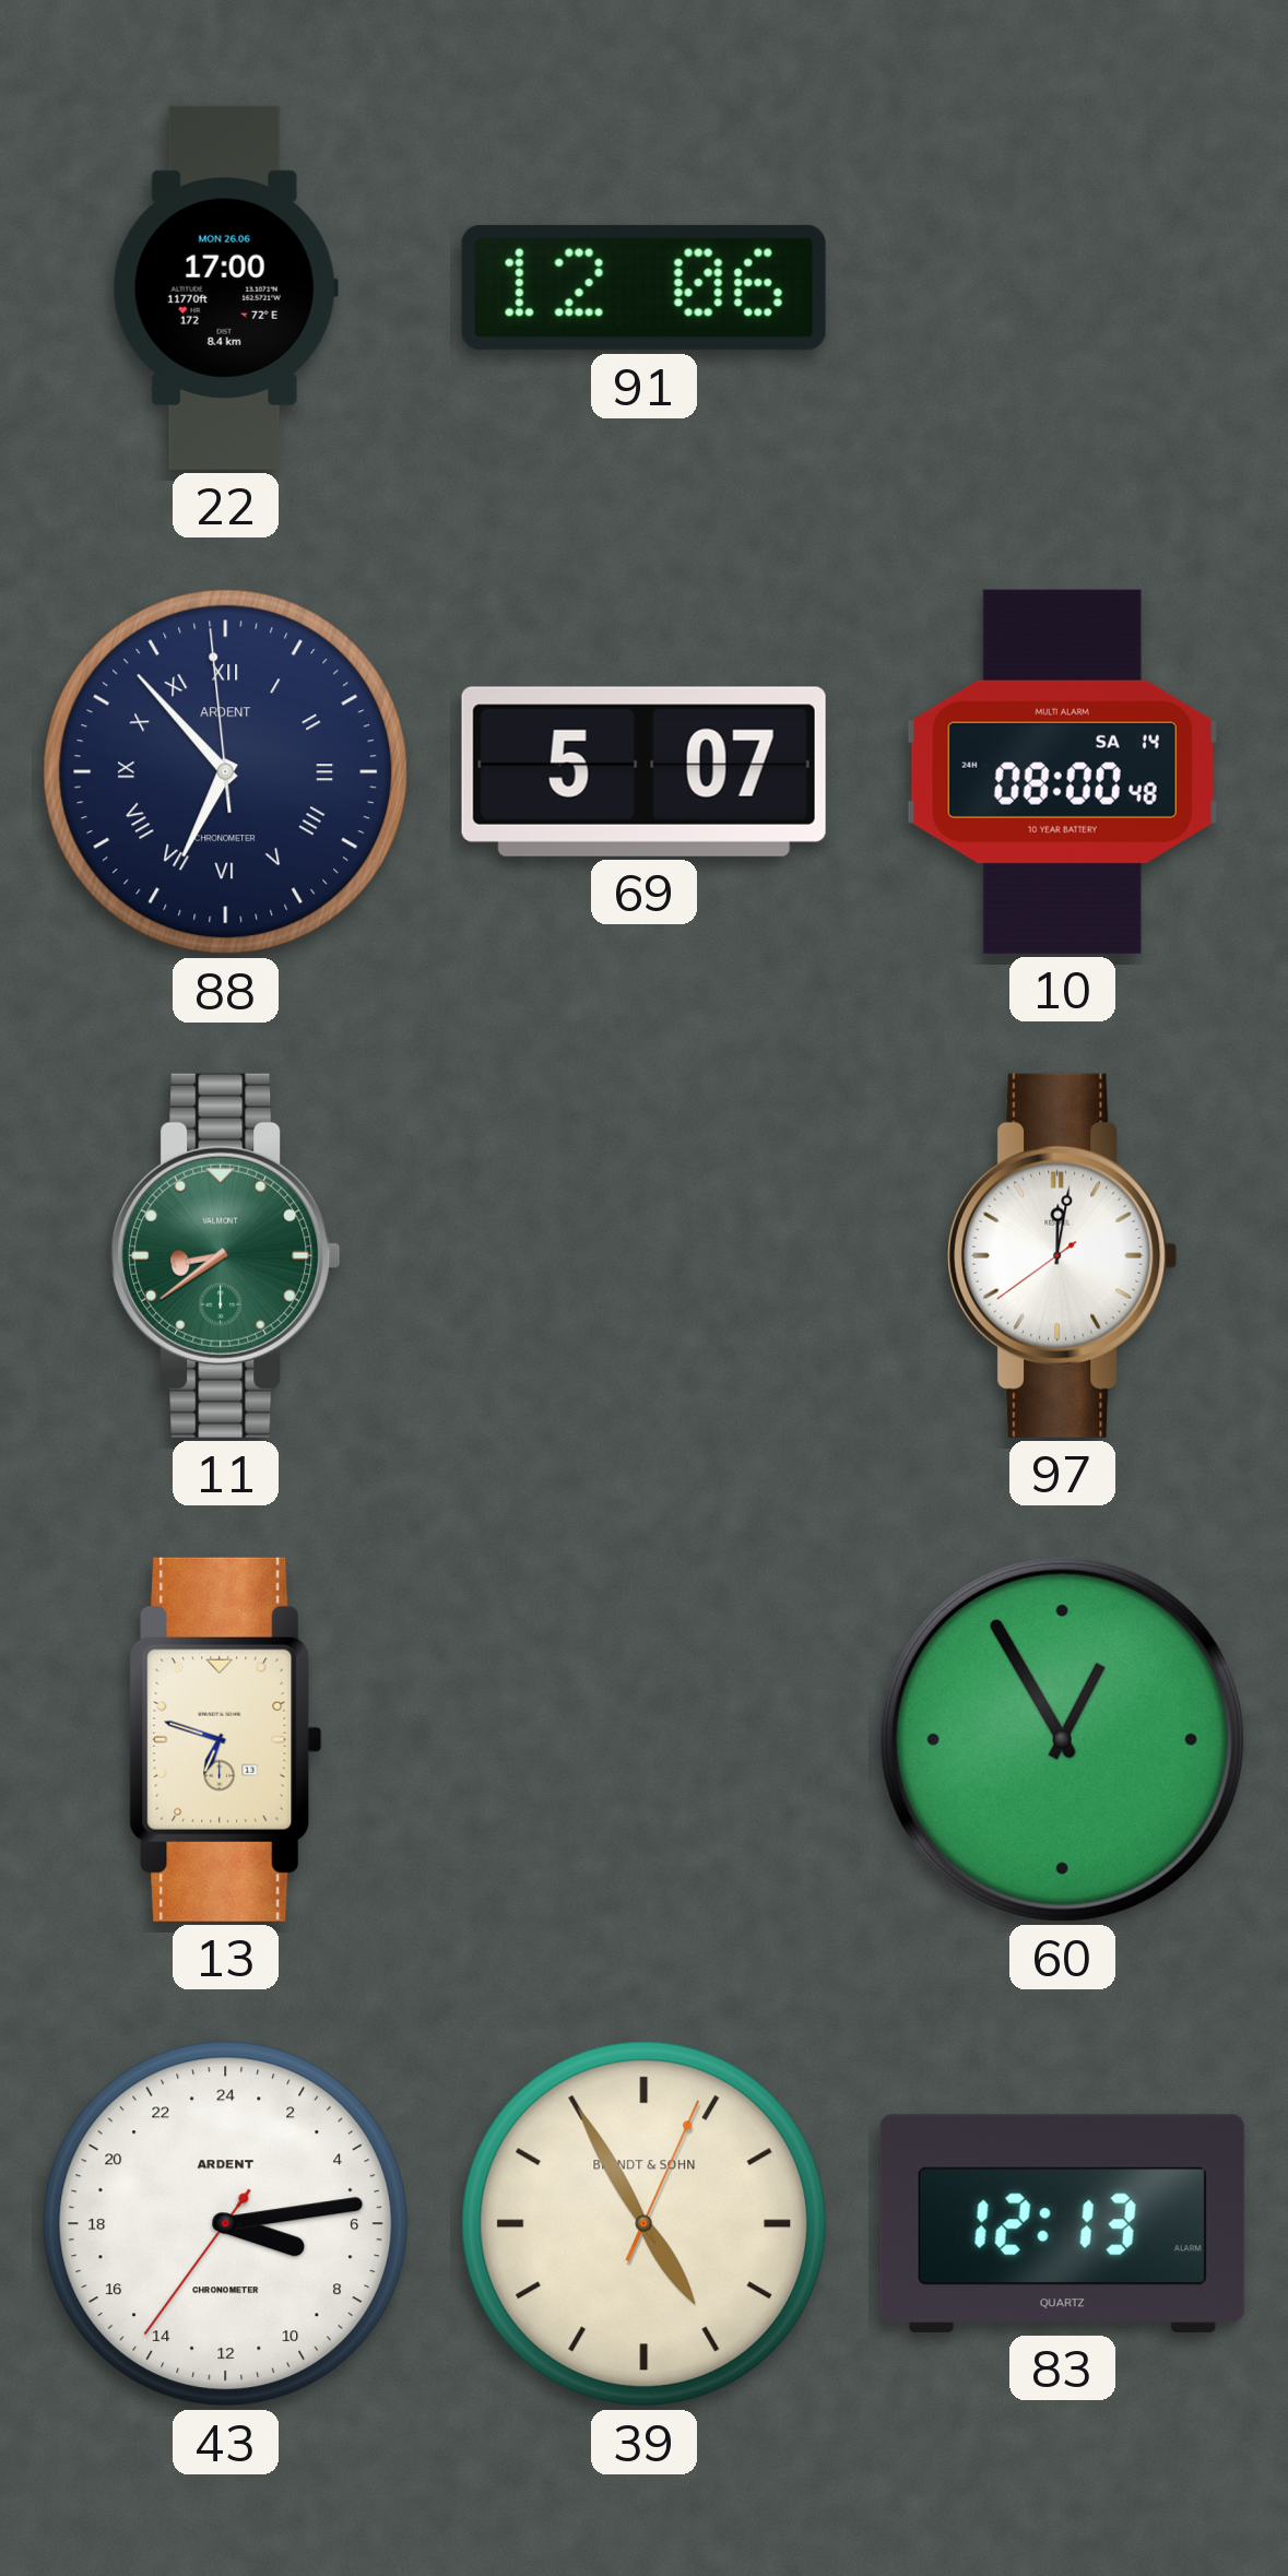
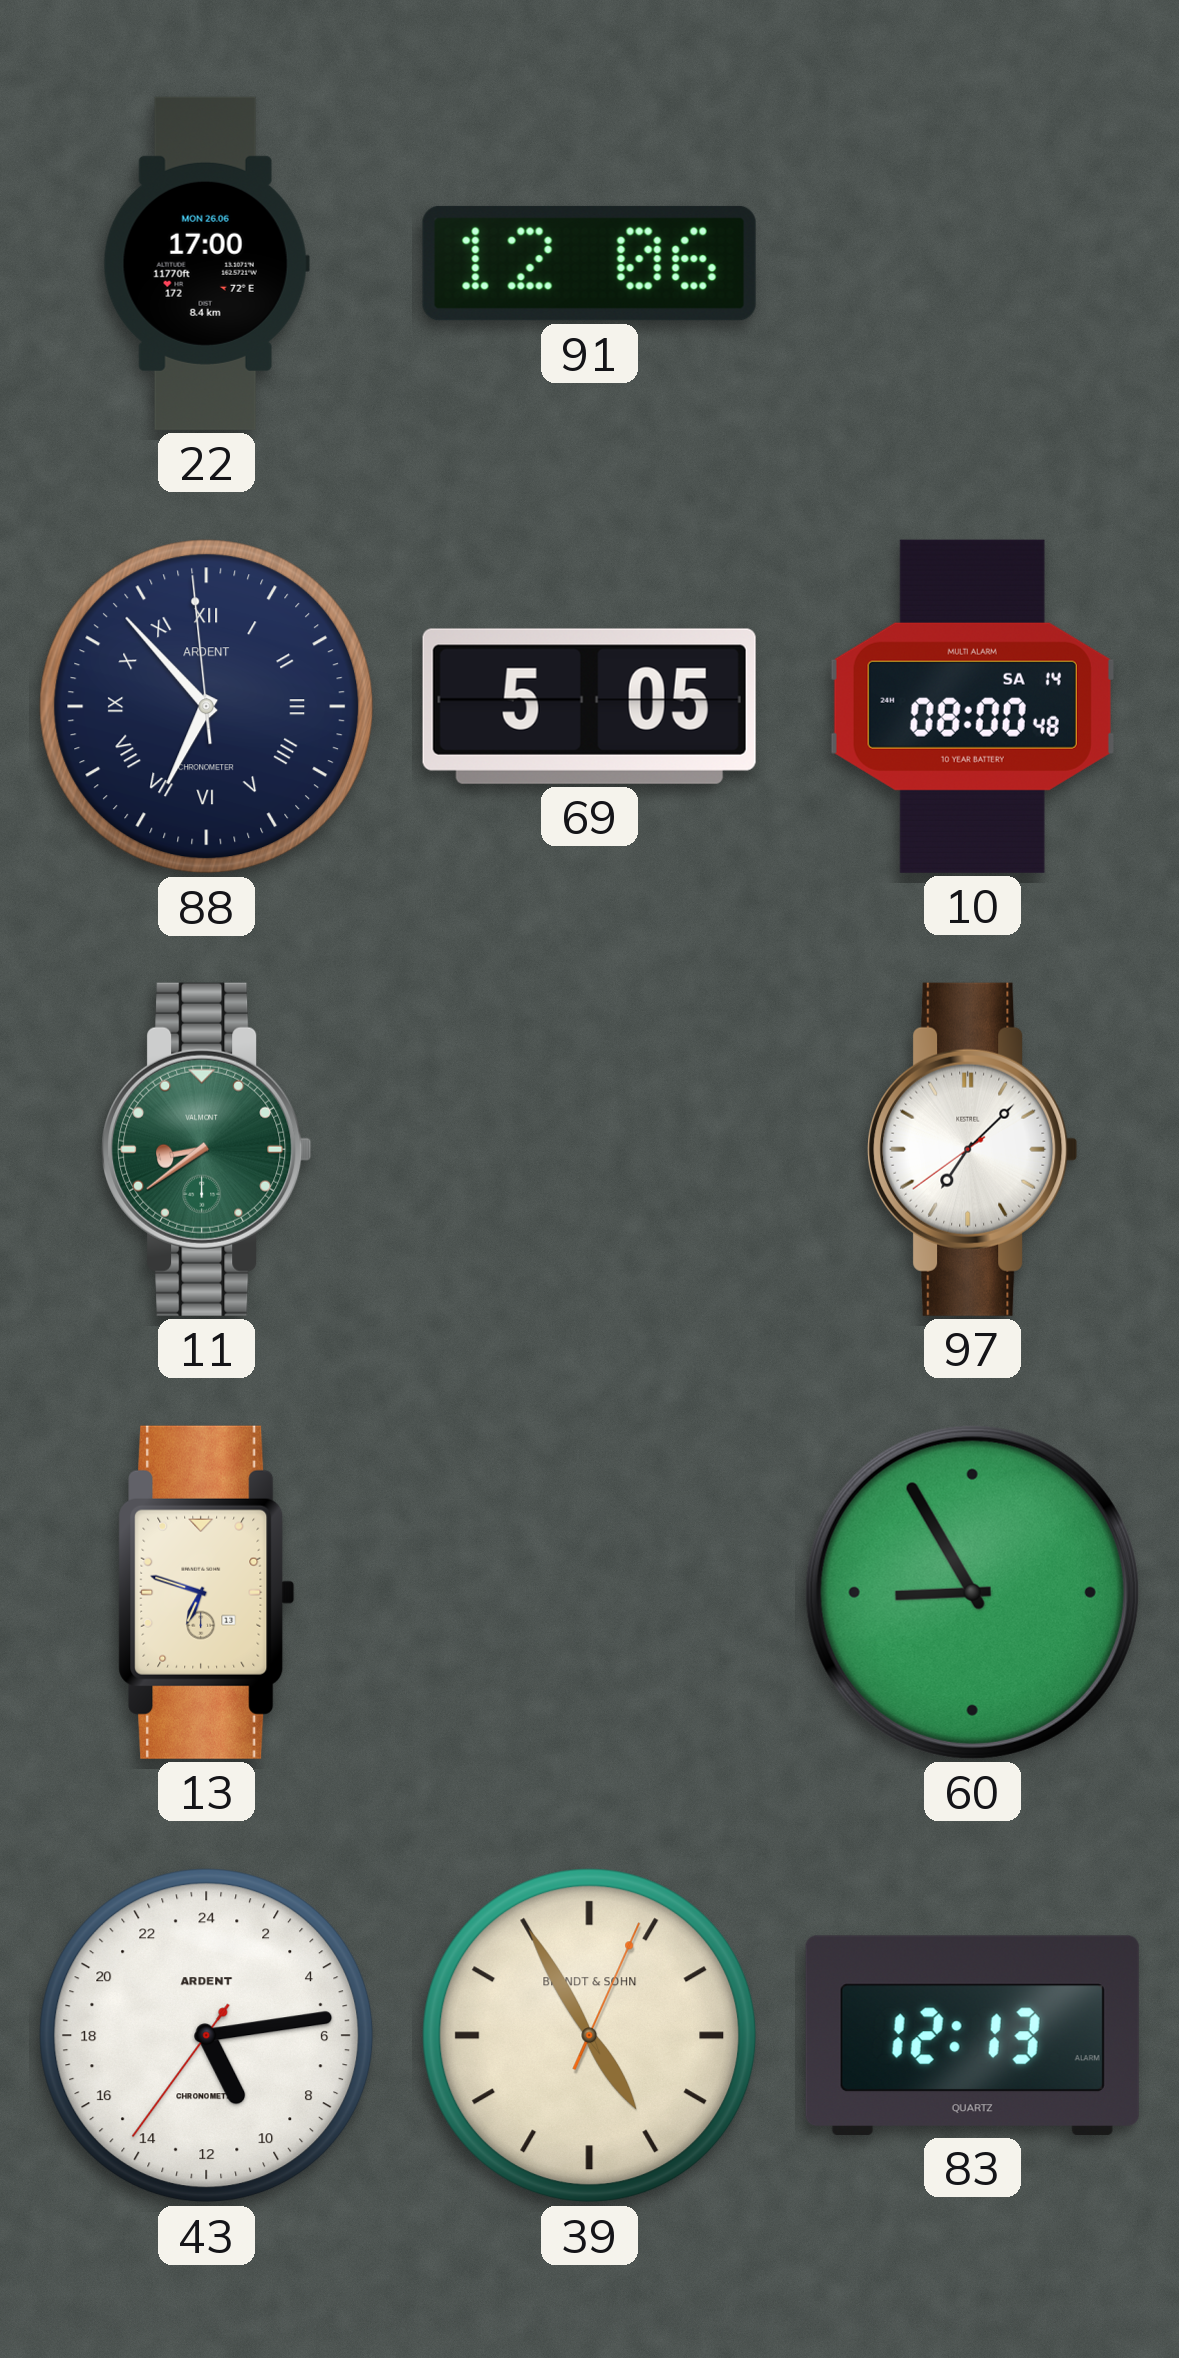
69: 5:07 -> 5:05 (589, 706)
97: 12:01 -> 7:07 (973, 1149)
60: 12:55 -> 8:55 (972, 1592)
43: 7:13 -> 10:13 (207, 2036)
